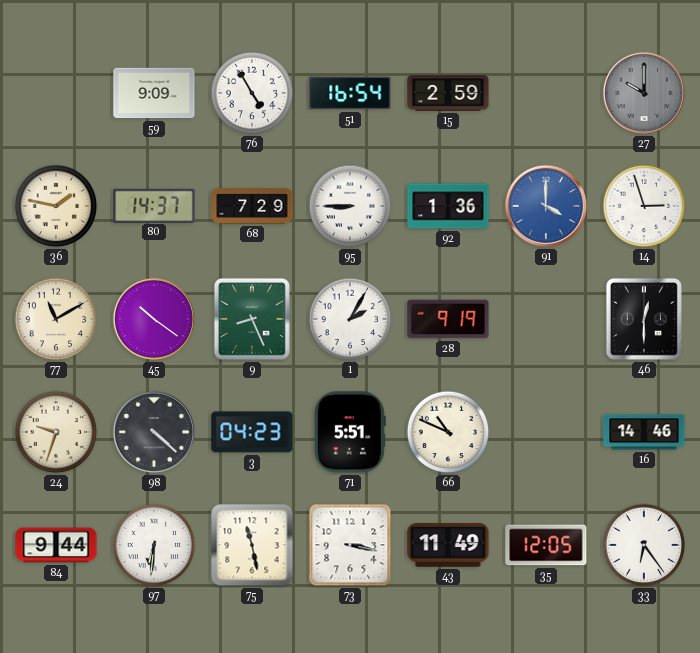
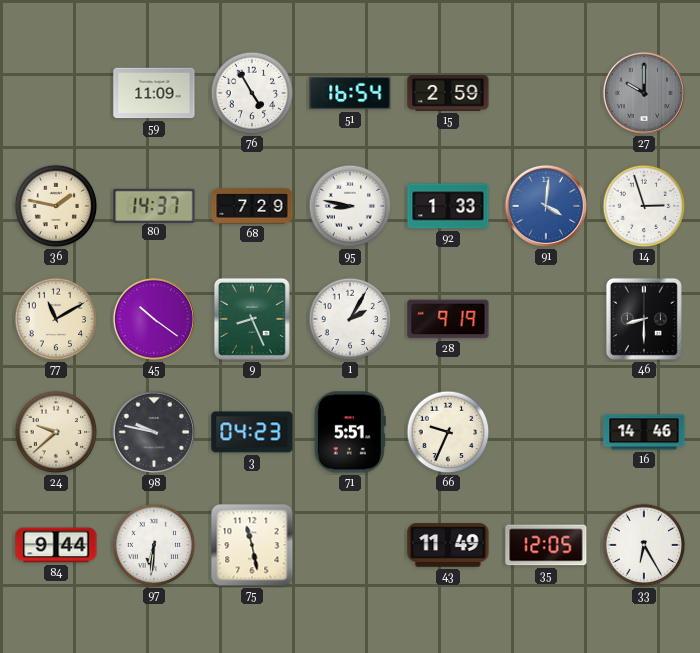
59: 9:09 -> 11:09 (154, 93)
95: 8:45 -> 8:47 (350, 206)
92: 1:36 -> 1:33 (448, 206)
91: 4:00 -> 4:01 (546, 206)
46: 12:30 -> 8:30 (644, 319)
24: 9:33 -> 9:38 (56, 432)
98: 4:22 -> 9:47 (154, 432)
66: 10:49 -> 9:34 (448, 432)
73: 3:17 -> none (350, 545)
33: 6:24 -> 6:25 (644, 545)
